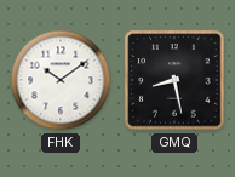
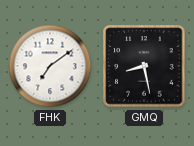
FHK: 10:09 -> 7:09 (50, 66)
